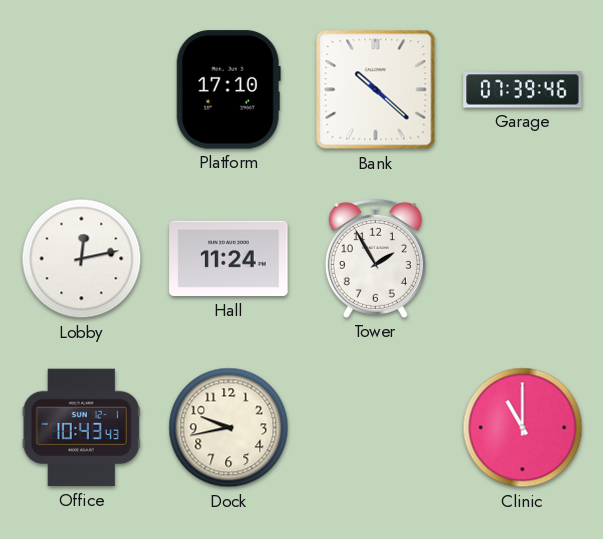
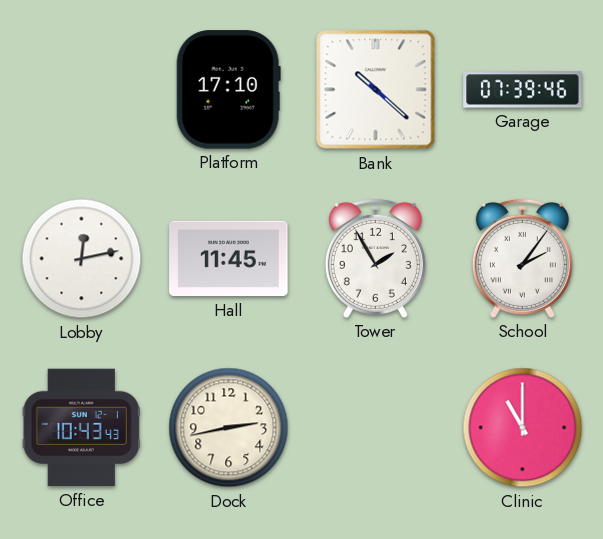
Hall: 11:24 -> 11:45 (229, 259)
School: none -> 2:06 (522, 258)
Dock: 9:43 -> 2:43 (229, 428)
